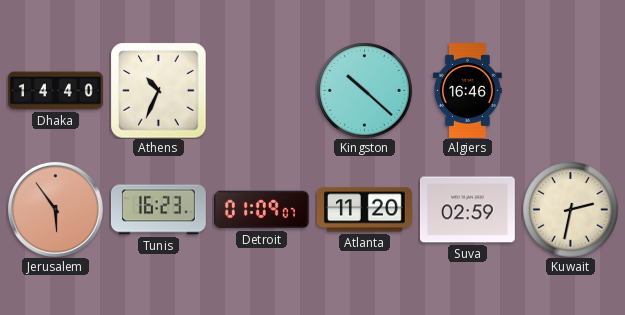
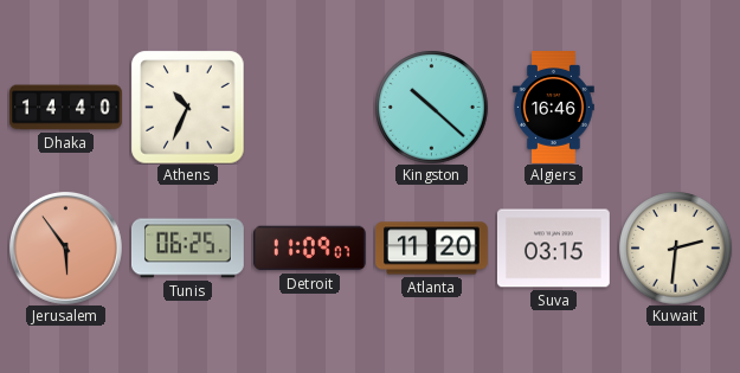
Tunis: 16:23 -> 06:25 (187, 249)
Detroit: 01:09 -> 11:09 (310, 249)
Suva: 02:59 -> 03:15 (553, 249)
Kuwait: 2:32 -> 2:31 (675, 247)
